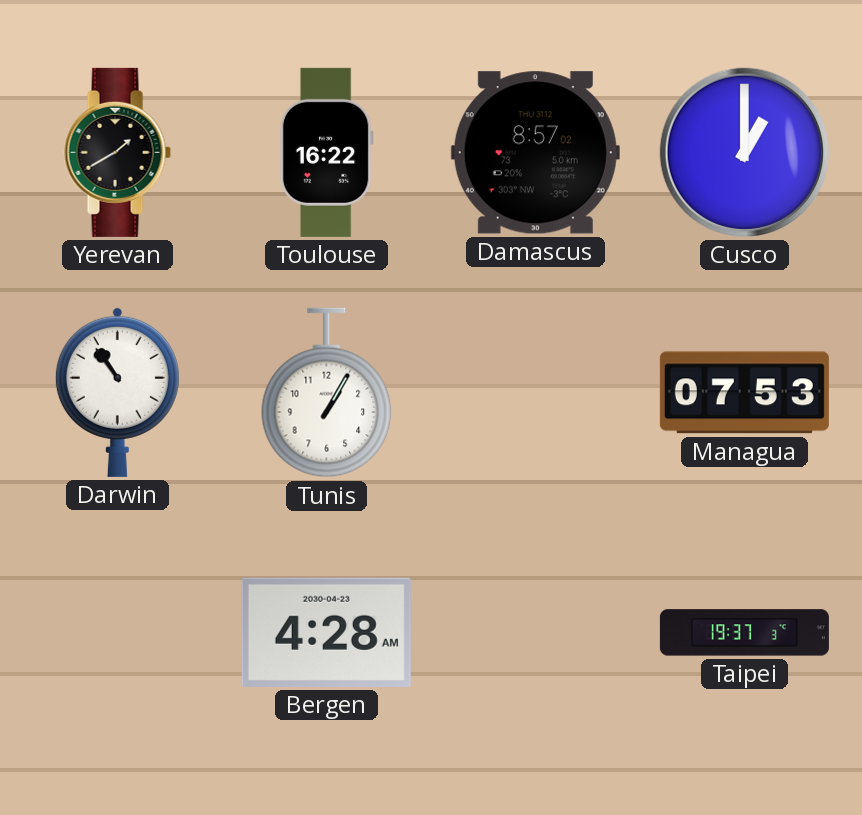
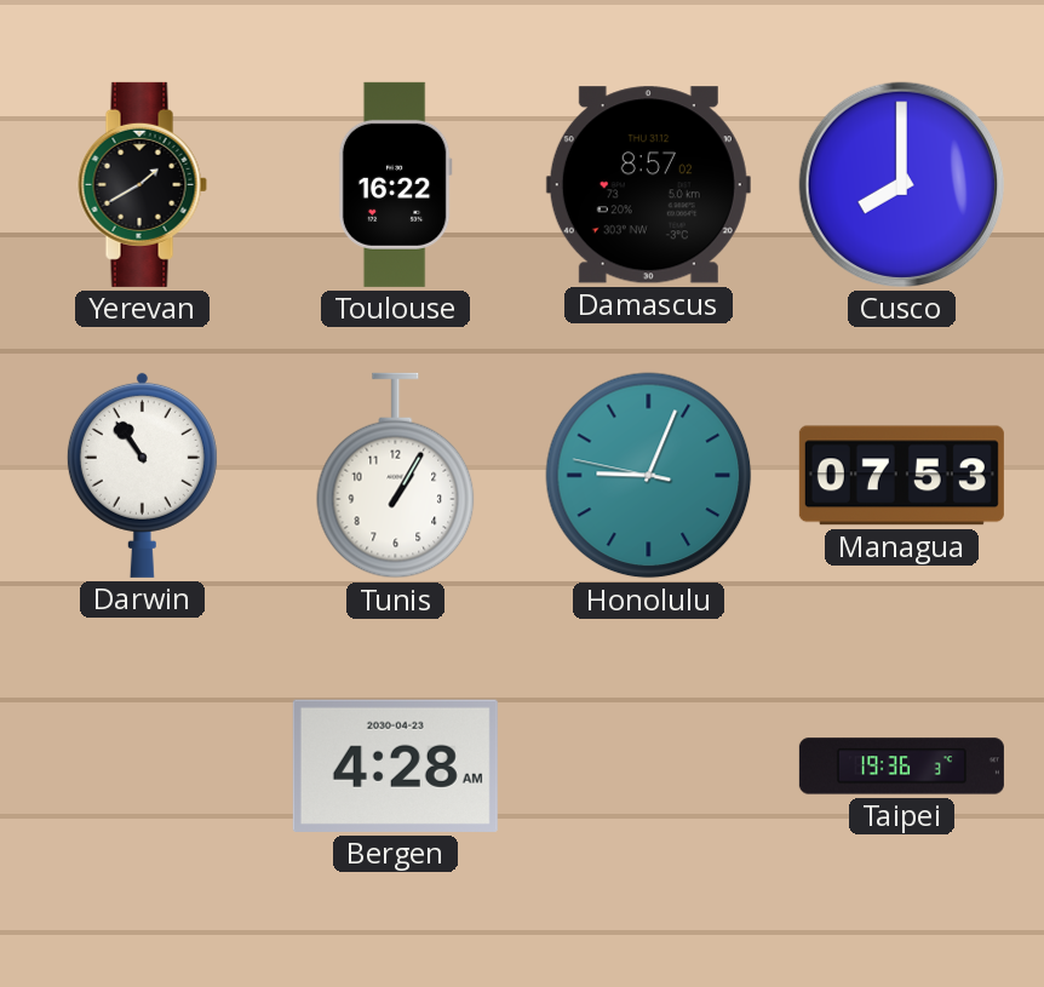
Cusco: 1:00 -> 8:00 (901, 184)
Honolulu: none -> 9:03 (649, 476)
Taipei: 19:37 -> 19:36 (901, 767)
